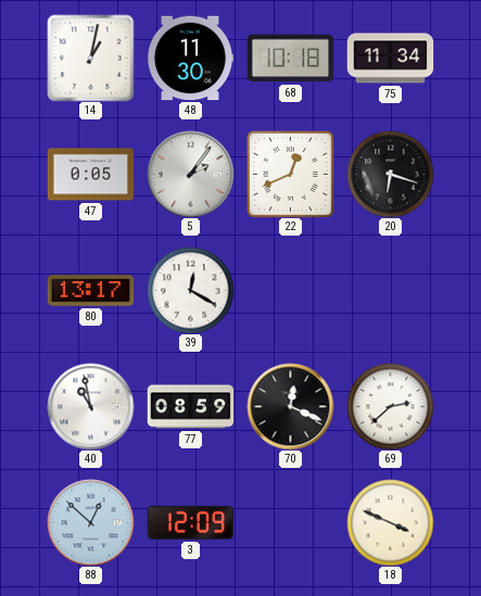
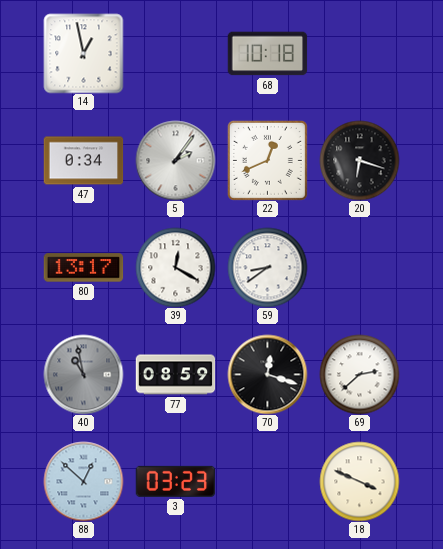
14: 1:02 -> 12:58 (83, 53)
48: 11:30 -> none (190, 59)
75: 11:34 -> none (390, 59)
47: 0:05 -> 0:34 (83, 161)
59: none -> 8:39 (267, 267)
40 dial: white -> grey (83, 374)
70: 12:19 -> 12:18 (267, 374)
3: 12:09 -> 03:23 (175, 481)
